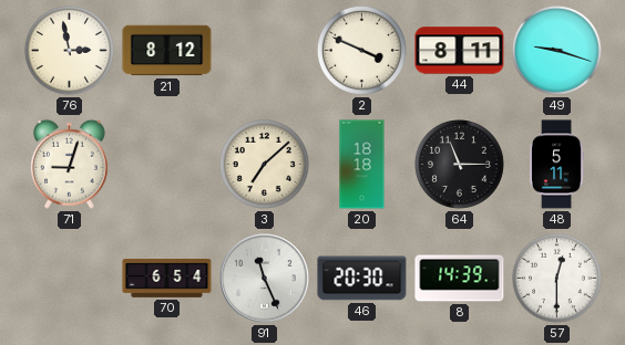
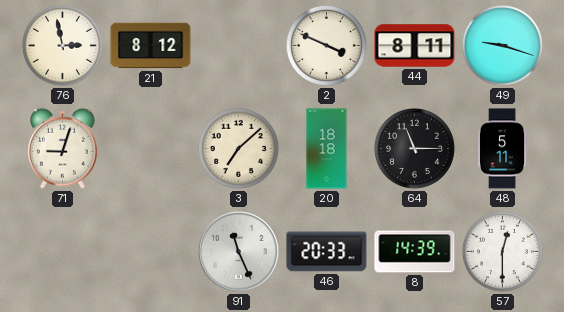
70: 6:54 -> none (167, 279)
46: 20:30 -> 20:33 (327, 252)
